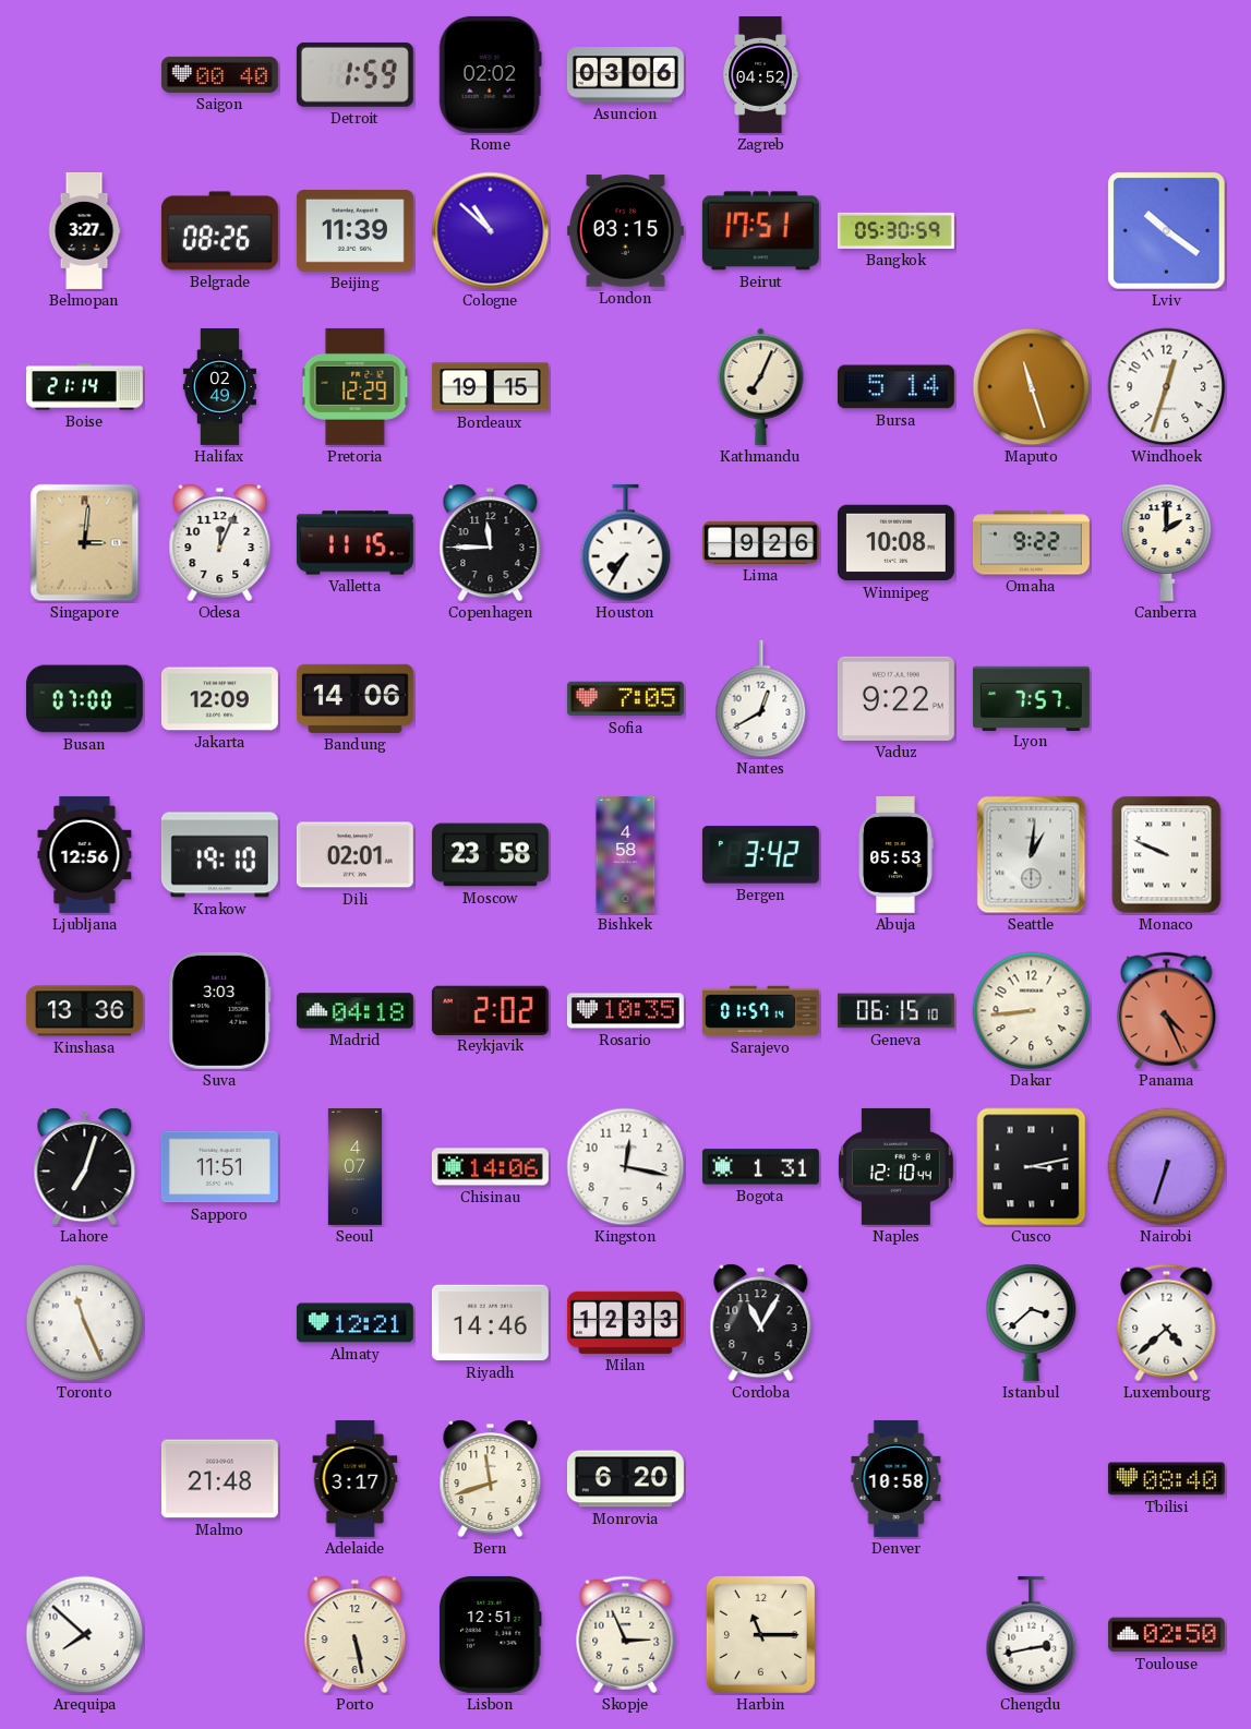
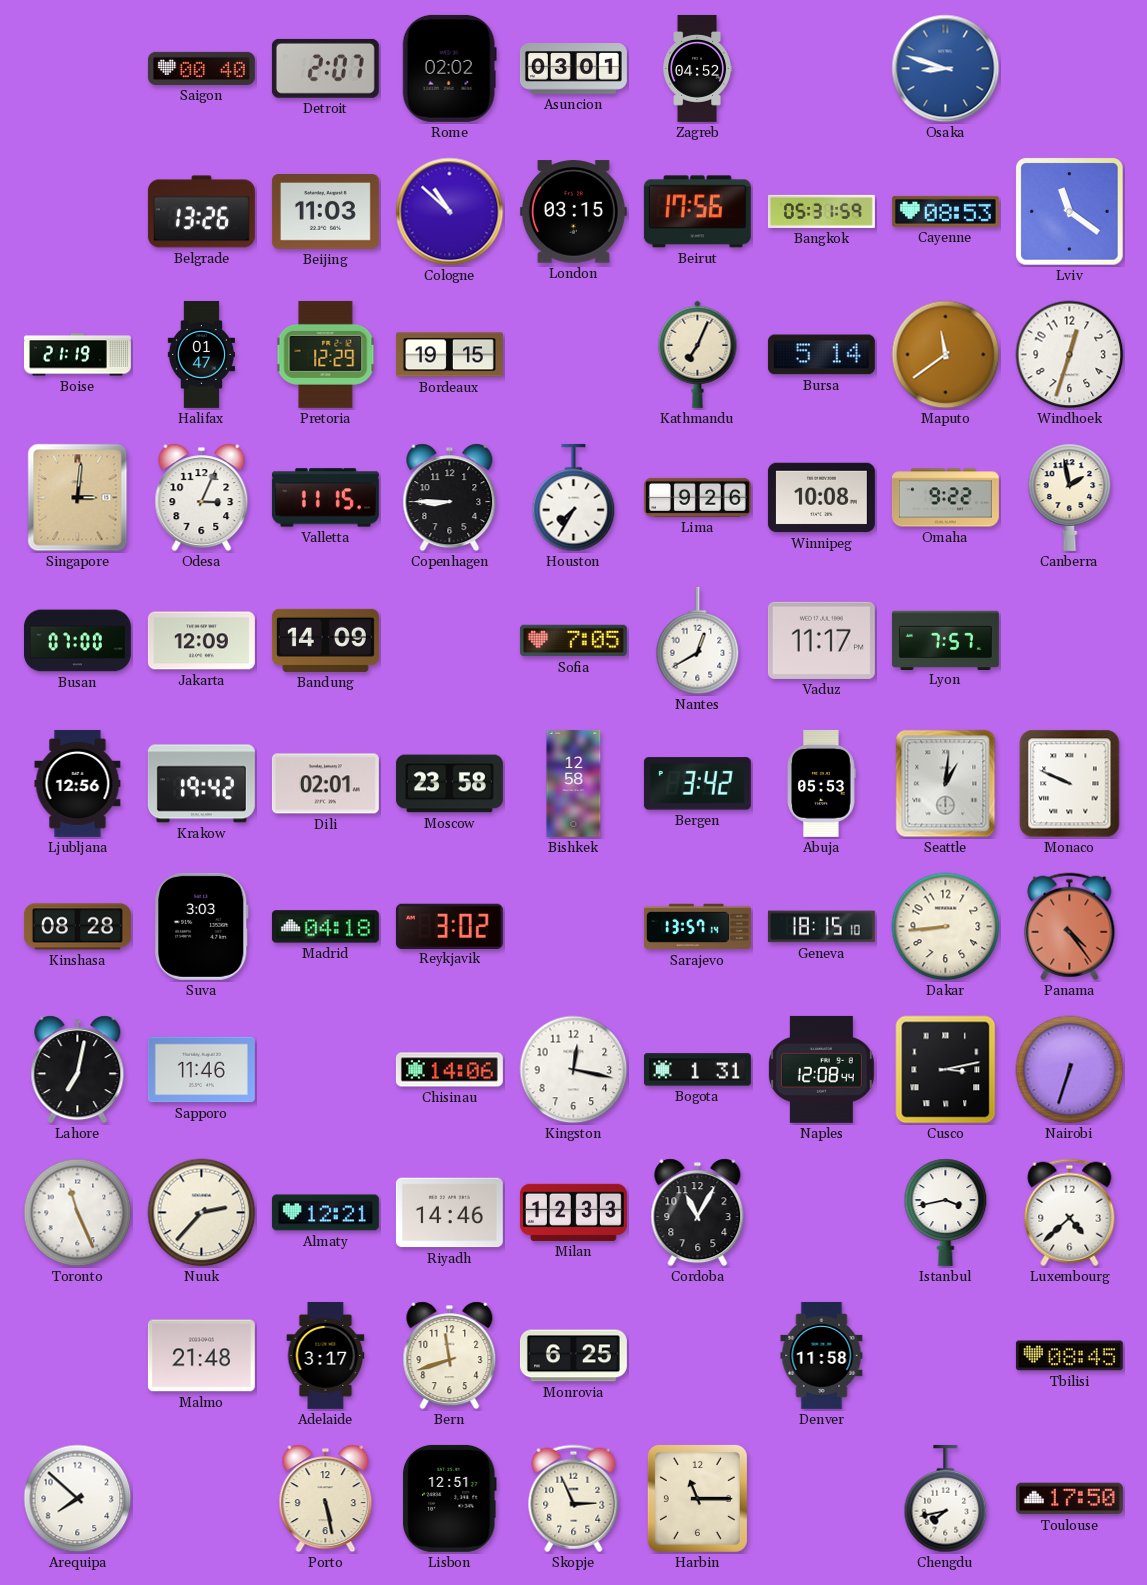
Detroit: 1:59 -> 2:07 (325, 68)
Asuncion: 03:06 -> 03:01 (573, 69)
Osaka: none -> 8:48 (946, 69)
Belmopan: 3:27 -> none (84, 230)
Belgrade: 08:26 -> 13:26 (201, 212)
Beijing: 11:39 -> 11:03 (325, 212)
Beirut: 17:51 -> 17:56 (697, 212)
Bangkok: 05:30 -> 05:31 (821, 211)
Cayenne: none -> 08:53 (945, 211)
Lviv: 10:21 -> 11:21 (1070, 212)
Boise: 21:14 -> 21:19 (77, 355)
Halifax: 02:49 -> 01:47 (201, 354)
Maputo: 11:27 -> 11:39 (946, 355)
Odesa: 12:04 -> 3:04 (202, 498)
Copenhagen: 11:45 -> 8:45 (450, 498)
Canberra: 2:00 -> 1:58 (1070, 497)
Bandung: 14:06 -> 14:09 (325, 640)
Vaduz: 9:22 -> 11:17 (821, 640)
Krakow: 19:10 -> 19:42 (201, 784)
Bishkek: 4:58 -> 12:58 (574, 783)
Kinshasa: 13:36 -> 08:28 (77, 927)
Reykjavik: 2:02 -> 3:02 (449, 926)
Rosario: 10:35 -> none (625, 1011)
Sarajevo: 01:57 -> 13:57 (697, 927)
Geneva: 06:15 -> 18:15 (821, 927)
Panama: 4:26 -> 4:24 (1070, 927)
Lahore: 7:03 -> 7:02 (78, 1070)
Sapporo: 11:51 -> 11:46 (201, 1070)
Seoul: 4:07 -> none (354, 1166)
Naples: 12:10 -> 12:08 (821, 1069)
Nuuk: none -> 2:37 (202, 1213)
Istanbul: 3:38 -> 3:43 (946, 1212)
Monrovia: 6:20 -> 6:25 (573, 1356)
Denver: 10:58 -> 11:58 (822, 1355)
Tbilisi: 08:40 -> 08:45 (1069, 1356)
Chengdu: 2:43 -> 7:43 (946, 1499)
Toulouse: 02:50 -> 17:50 (1069, 1499)
